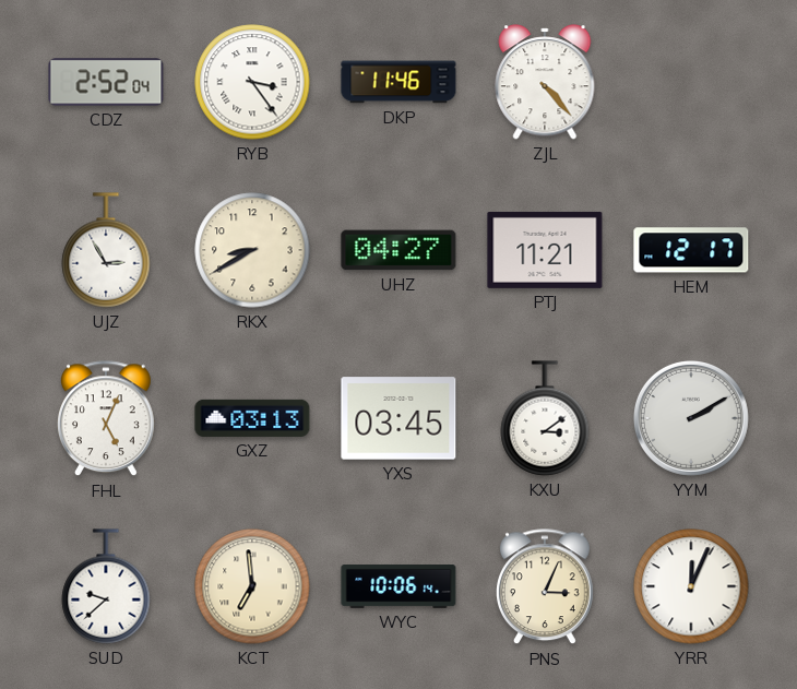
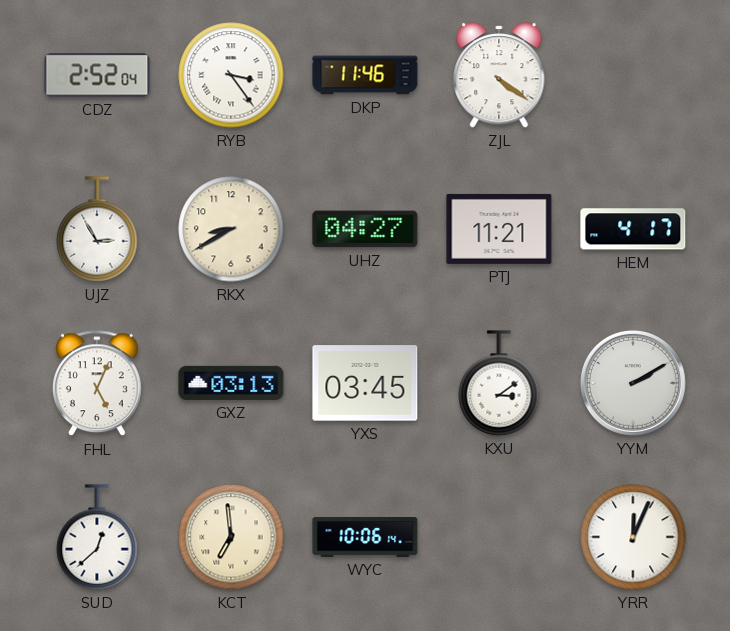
ZJL: 4:23 -> 4:21 (499, 75)
HEM: 12:17 -> 4:17 (633, 229)
SUD: 9:38 -> 12:38 (97, 537)
PNS: 3:04 -> none (545, 587)
